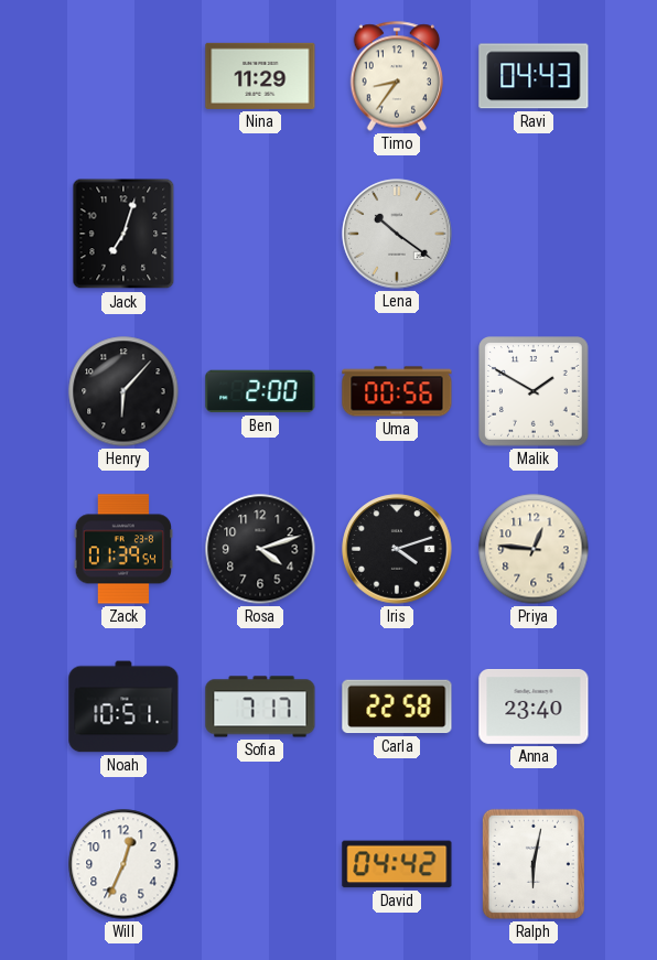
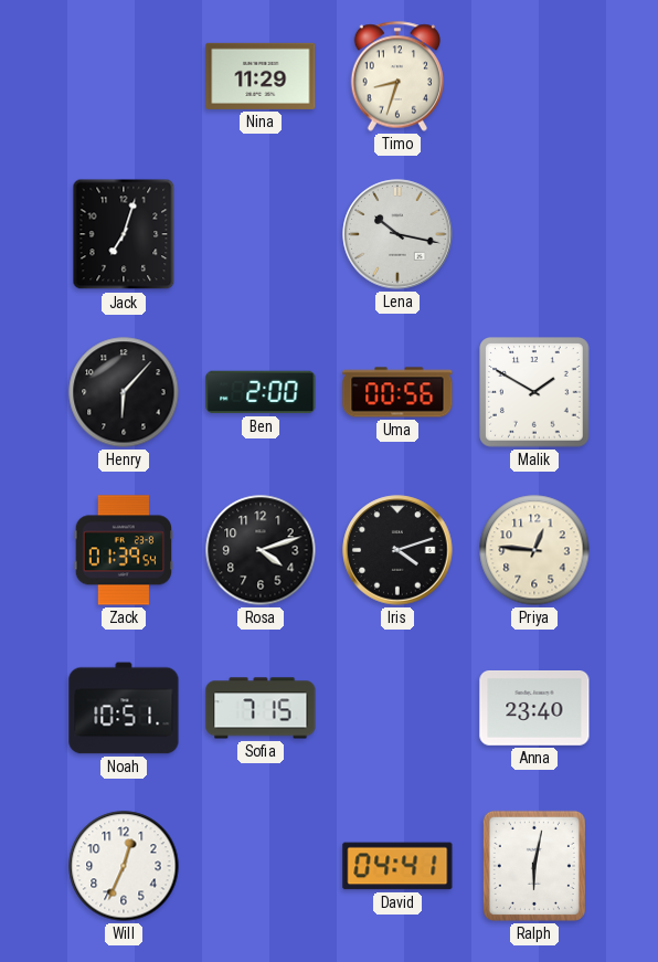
Timo: 8:36 -> 8:33 (396, 76)
Ravi: 04:43 -> none (534, 76)
Lena: 10:21 -> 10:17 (397, 234)
Sofia: 7:17 -> 7:15 (261, 708)
Carla: 22:58 -> none (397, 706)
David: 04:42 -> 04:41 (397, 866)
